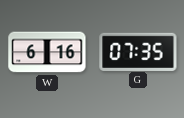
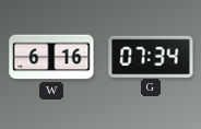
G: 07:35 -> 07:34 (151, 56)
